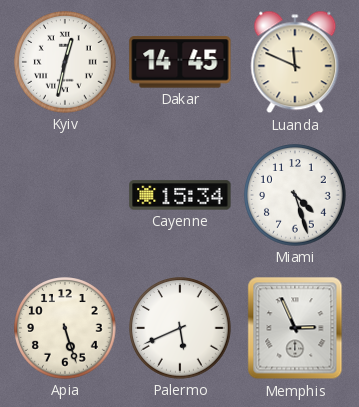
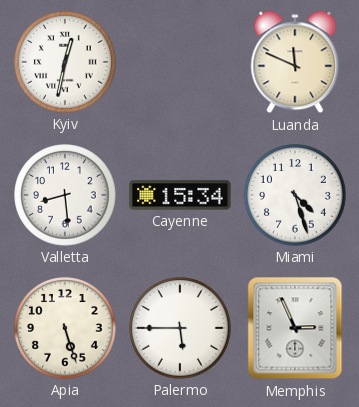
Dakar: 14:45 -> none (180, 62)
Valletta: none -> 8:29 (65, 195)
Palermo: 5:41 -> 5:45 (180, 328)
